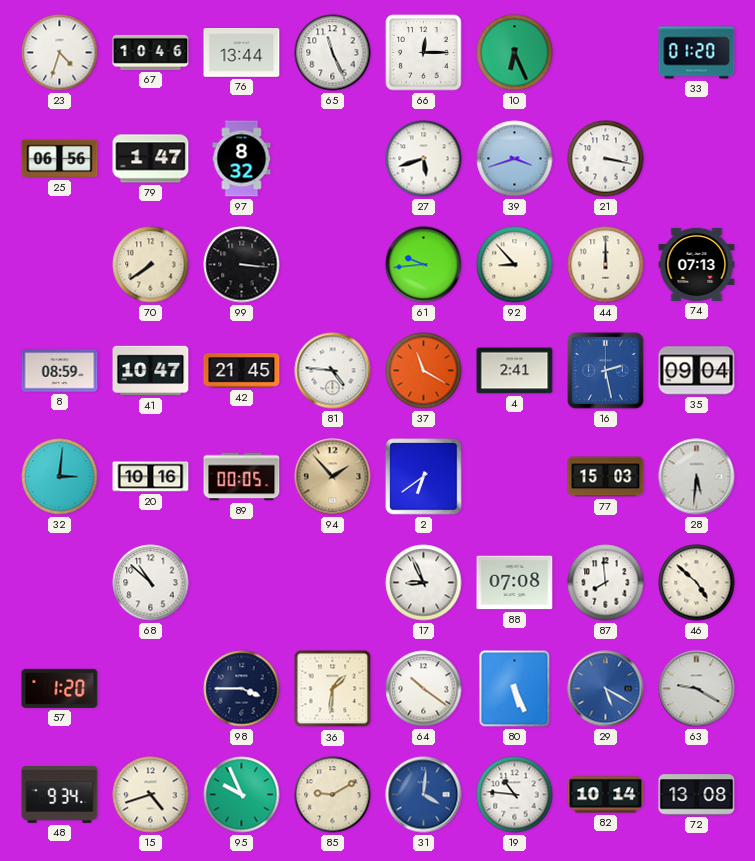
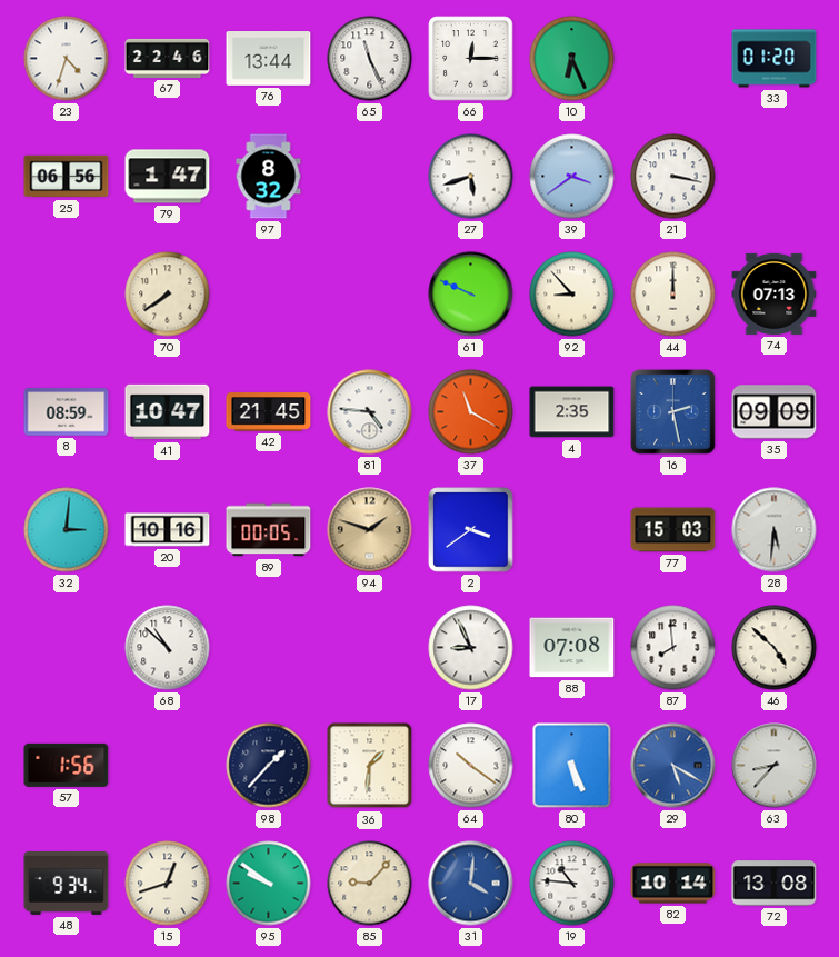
67: 10:46 -> 22:46 (168, 58)
39: 3:42 -> 3:39 (572, 177)
99: 3:16 -> none (242, 265)
61: 9:44 -> 9:49 (471, 295)
4: 2:41 -> 2:35 (572, 412)
35: 09:04 -> 09:09 (775, 412)
94: 1:53 -> 1:48 (370, 530)
2: 6:39 -> 3:39 (471, 530)
57: 1:20 -> 1:56 (67, 765)
98: 3:45 -> 1:37 (269, 766)
63: 9:20 -> 8:37 (775, 766)
15: 4:42 -> 12:42 (168, 884)
95: 9:56 -> 9:51 (269, 884)
85: 9:10 -> 9:07 (370, 884)
